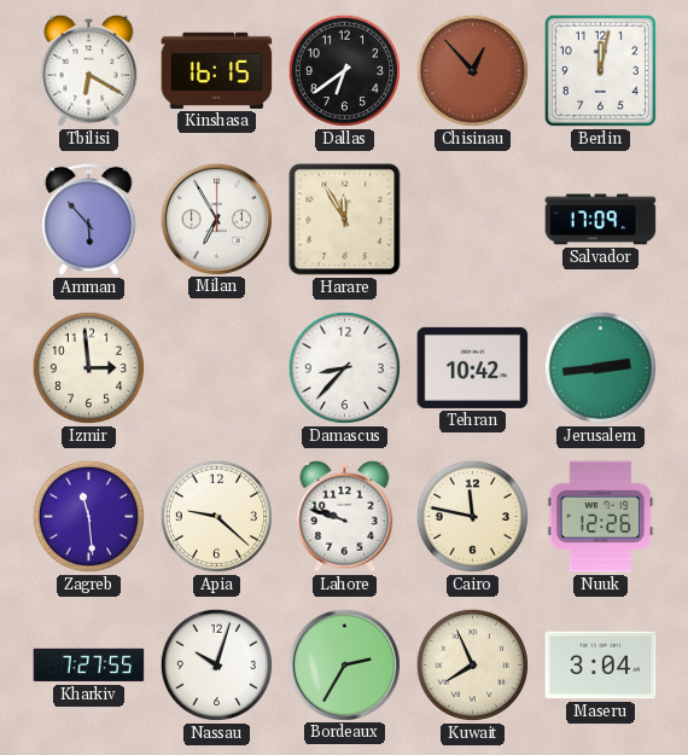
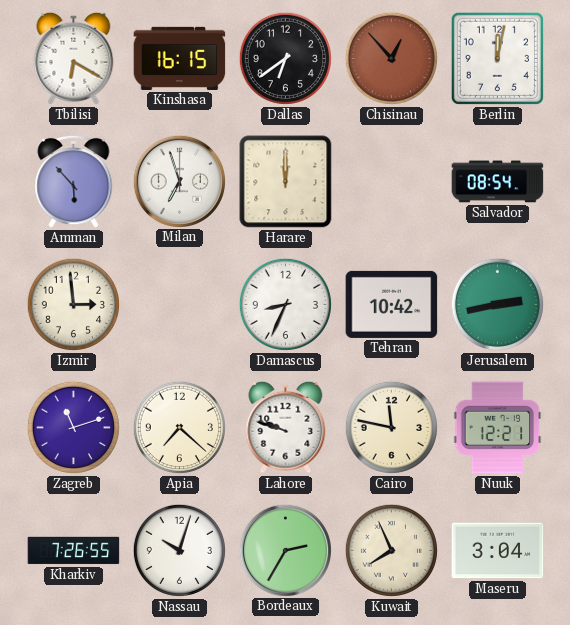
Milan: 6:55 -> 6:57 (179, 181)
Harare: 11:55 -> 12:00 (286, 182)
Salvador: 17:09 -> 08:54 (498, 182)
Damascus: 8:37 -> 8:34 (285, 304)
Jerusalem: 2:44 -> 2:43 (497, 304)
Zagreb: 11:29 -> 11:12 (73, 427)
Apia: 9:22 -> 7:22 (179, 427)
Nuuk: 12:26 -> 12:21 (498, 428)
Kharkiv: 7:27 -> 7:26 (74, 551)
